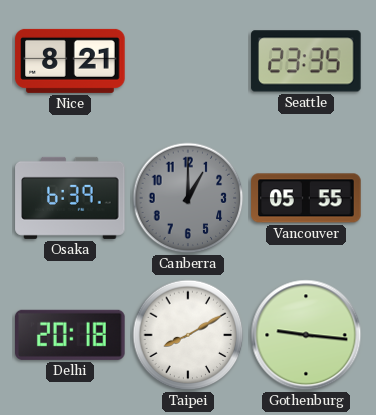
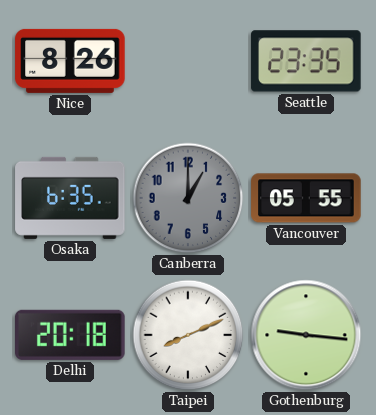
Nice: 8:21 -> 8:26 (70, 61)
Osaka: 6:39 -> 6:35 (70, 198)
Taipei: 8:10 -> 8:11 (188, 335)
